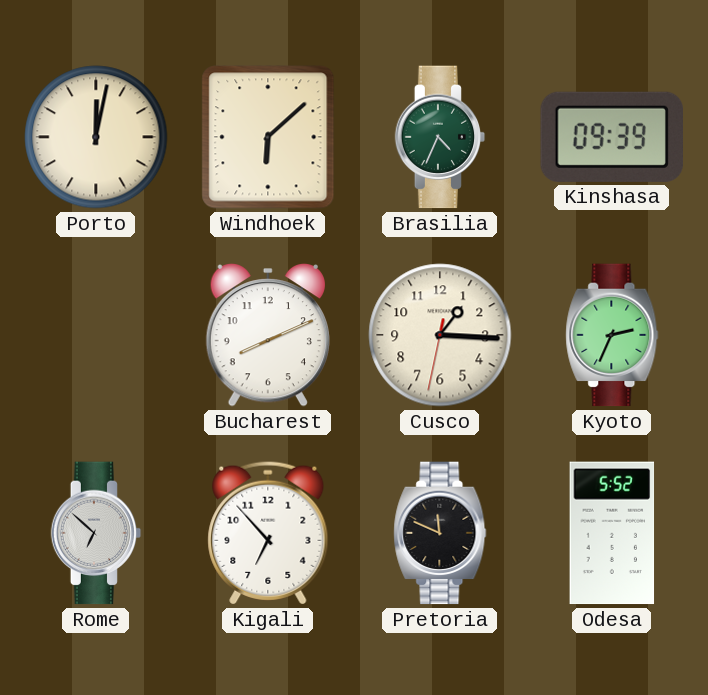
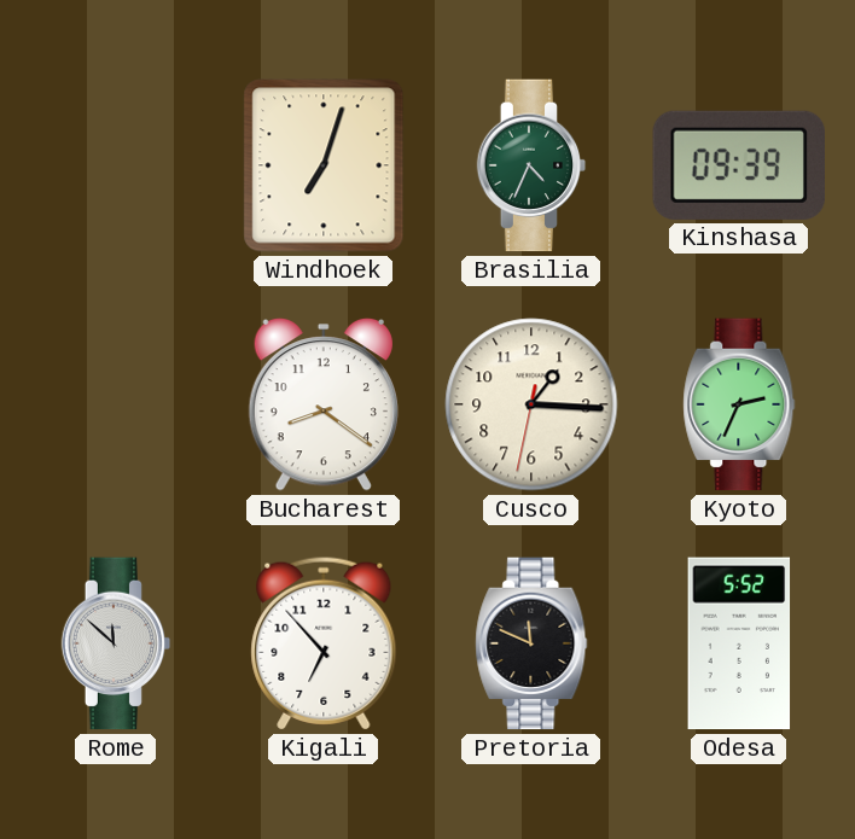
Porto: 12:02 -> none (96, 137)
Windhoek: 6:08 -> 7:03 (324, 165)
Bucharest: 8:11 -> 8:21 (322, 406)
Rome: 6:52 -> 11:52 (116, 643)
